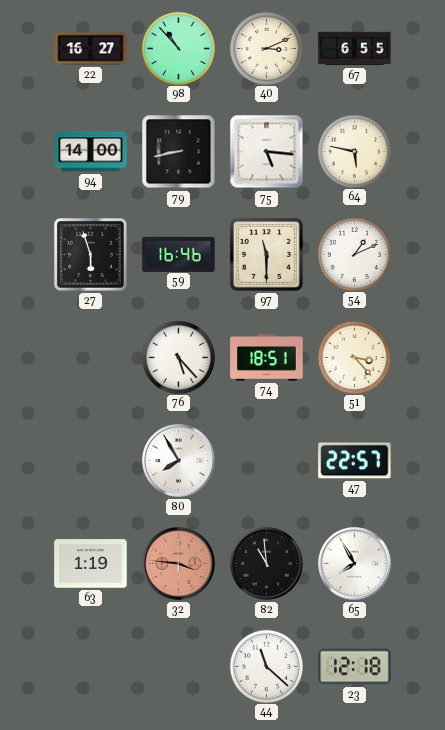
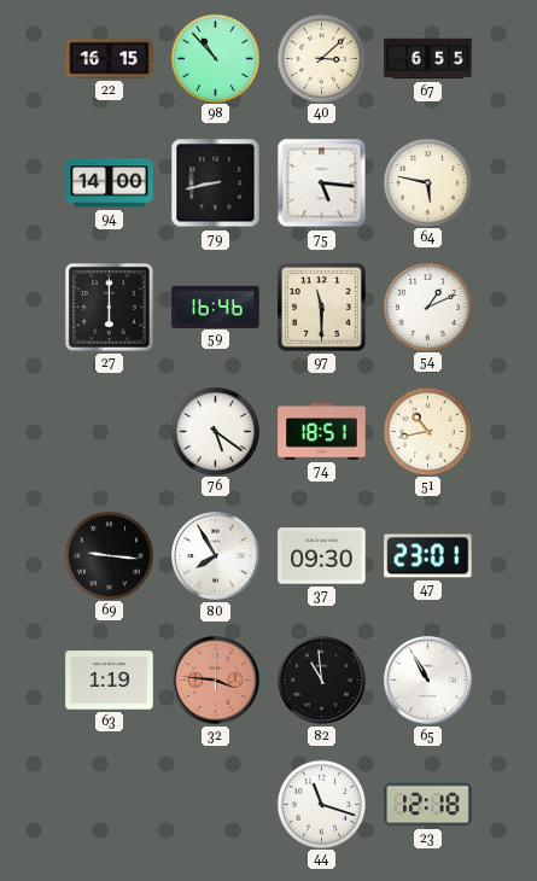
22: 16:27 -> 16:15 (110, 59)
40: 3:11 -> 3:08 (321, 58)
27: 5:57 -> 6:00 (109, 307)
76: 5:23 -> 5:21 (215, 431)
51: 3:23 -> 10:43 (427, 431)
69: none -> 9:16 (109, 555)
37: none -> 09:30 (322, 556)
47: 22:57 -> 23:01 (428, 556)
65: 7:55 -> 10:55 (428, 681)
44: 11:22 -> 11:18 (321, 804)
